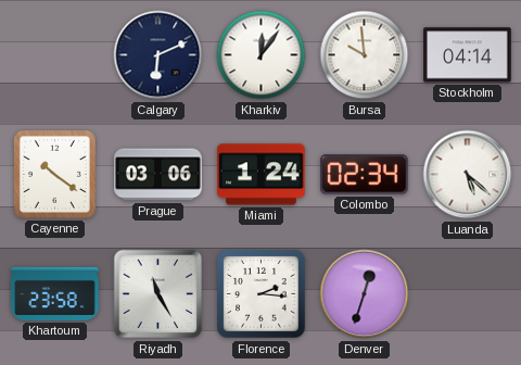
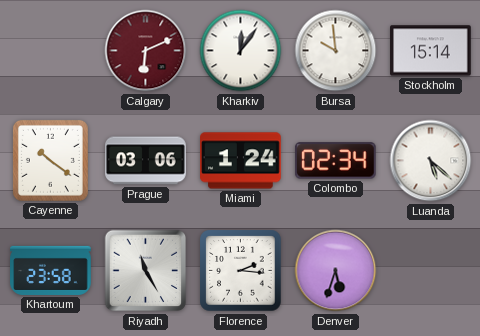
Calgary dial: navy -> burgundy (146, 51)
Stockholm: 04:14 -> 15:14 (431, 51)
Denver: 12:33 -> 5:33 (336, 271)
